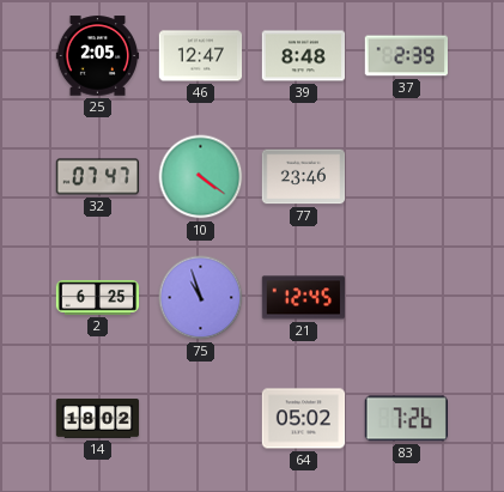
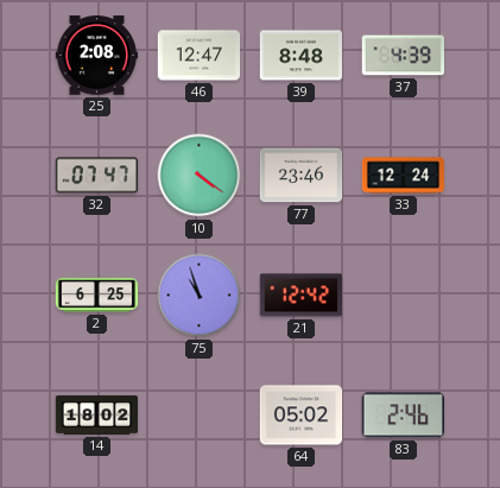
25: 2:05 -> 2:08 (97, 56)
37: 2:39 -> 4:39 (403, 56)
33: none -> 12:24 (404, 176)
21: 12:45 -> 12:42 (300, 296)
83: 7:26 -> 2:46 (403, 416)
